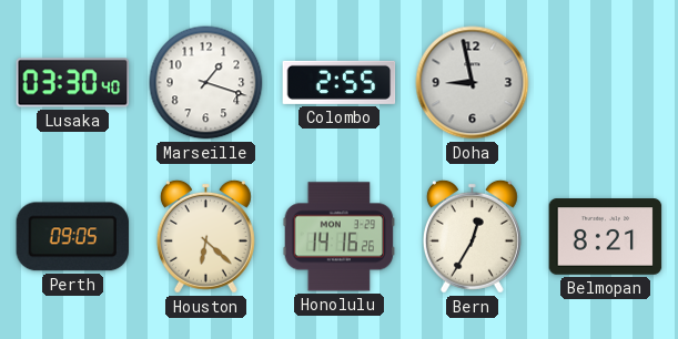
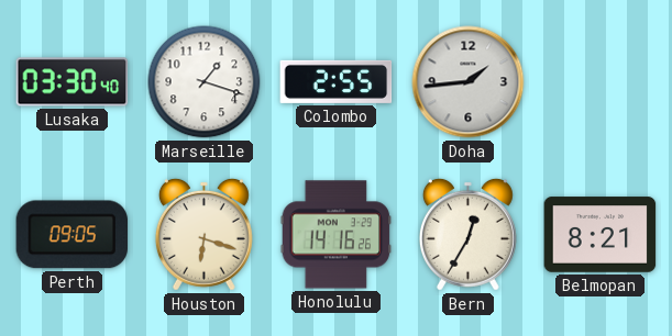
Doha: 8:58 -> 1:44 (469, 82)
Houston: 6:22 -> 6:18 (203, 234)
